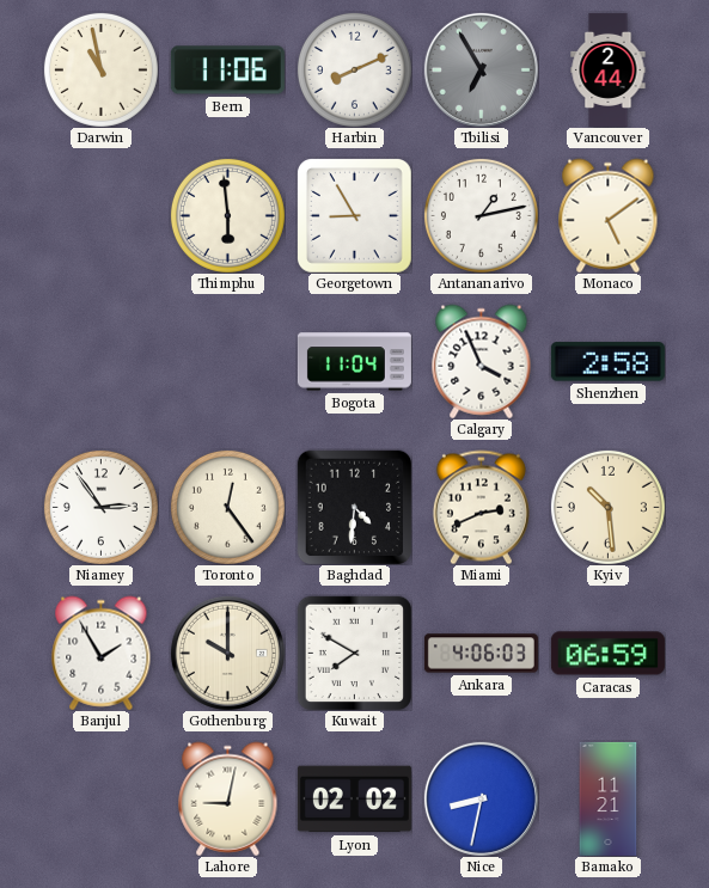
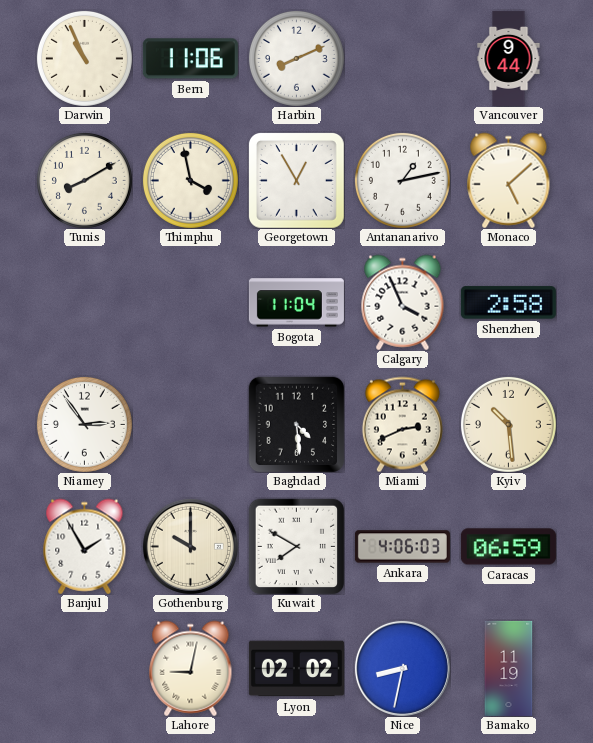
Darwin: 10:58 -> 10:56 (84, 58)
Tbilisi: 6:55 -> none (481, 69)
Vancouver: 2:44 -> 9:44 (509, 58)
Tunis: none -> 8:10 (84, 180)
Thimphu: 5:59 -> 3:58 (190, 180)
Georgetown: 8:55 -> 12:55 (296, 180)
Monaco: 5:09 -> 5:08 (509, 180)
Toronto: 12:24 -> none (227, 507)
Baghdad: 4:31 -> 4:29 (296, 424)
Bamako: 11:21 -> 11:19 (509, 668)
